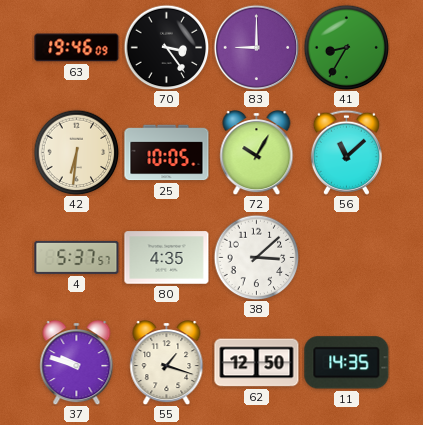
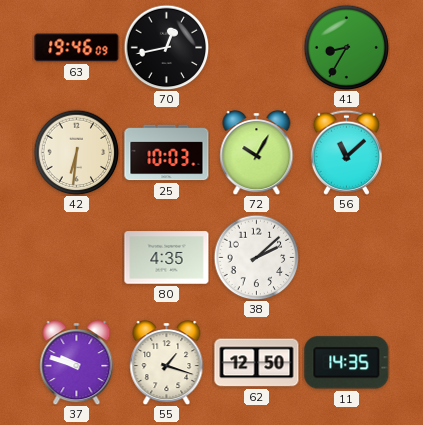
70: 3:24 -> 12:43 (166, 47)
83: 9:00 -> none (256, 47)
25: 10:05 -> 10:03 (167, 153)
4: 5:37 -> none (77, 257)
38: 3:08 -> 2:08 (256, 257)
